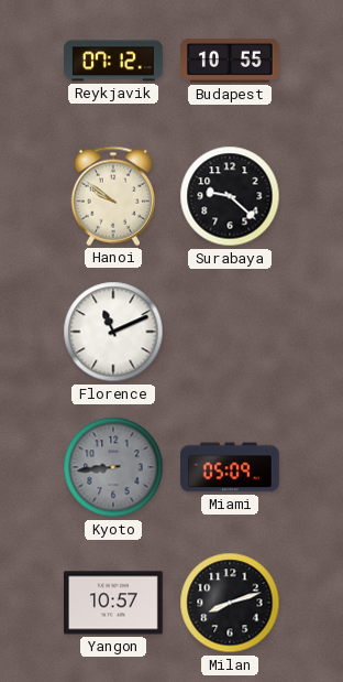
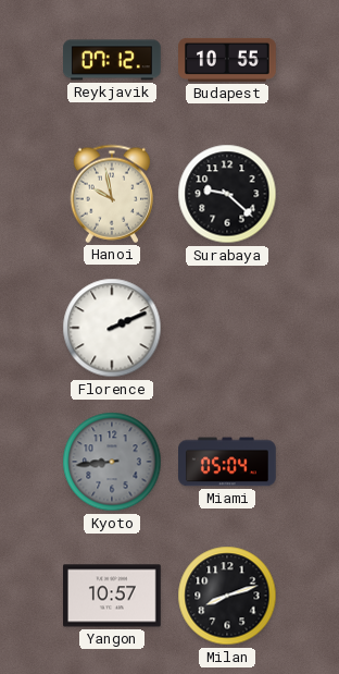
Hanoi: 9:51 -> 9:58 (111, 194)
Florence: 11:11 -> 2:11 (112, 328)
Miami: 05:09 -> 05:04 (228, 462)
